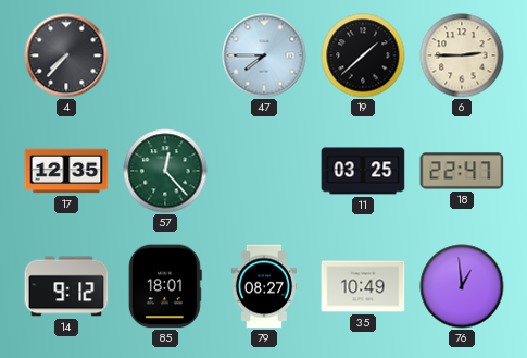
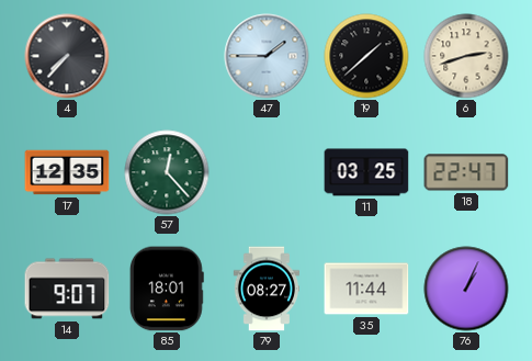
47: 7:45 -> 1:45 (267, 56)
6: 2:45 -> 2:42 (466, 56)
14: 9:12 -> 9:07 (67, 289)
35: 10:49 -> 11:44 (366, 289)
76: 12:59 -> 1:04 (466, 289)
